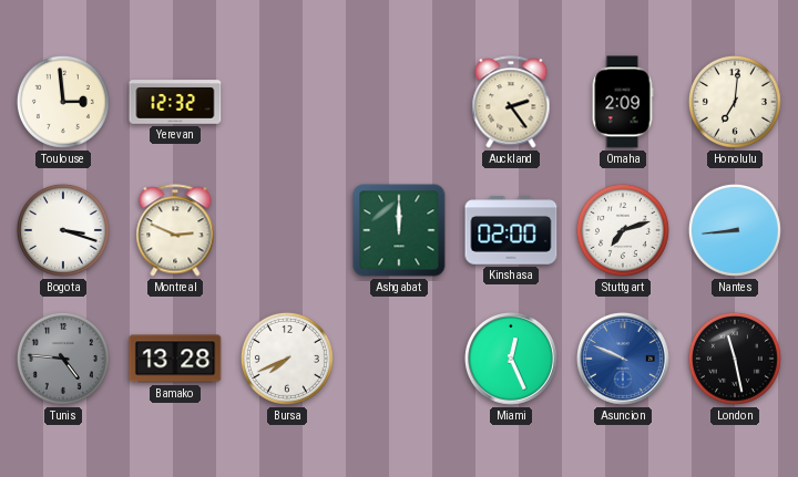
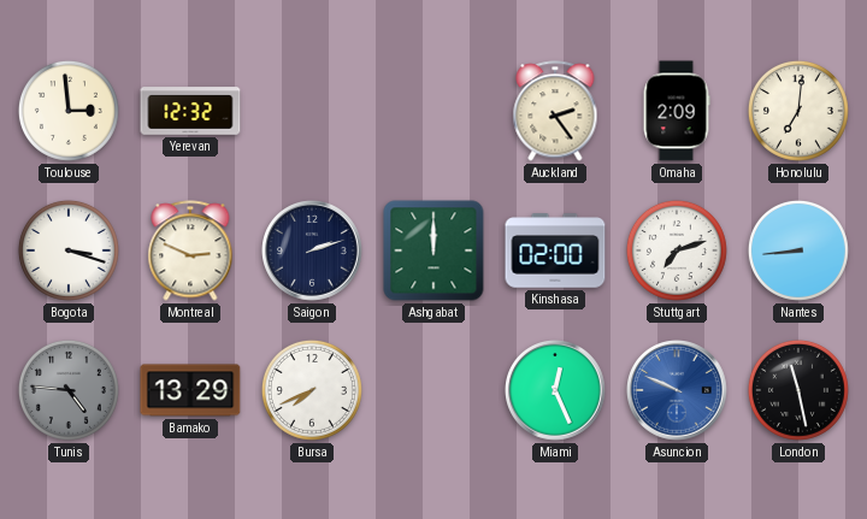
Saigon: none -> 2:12 (313, 252)
Bamako: 13:28 -> 13:29 (190, 390)
